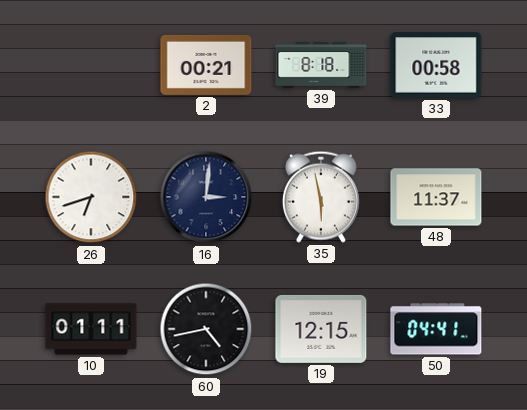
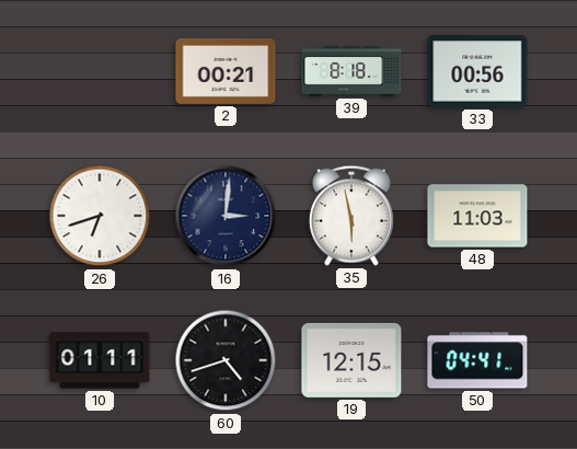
33: 00:58 -> 00:56 (477, 71)
48: 11:37 -> 11:03 (477, 216)
60: 4:43 -> 4:42 (226, 360)
